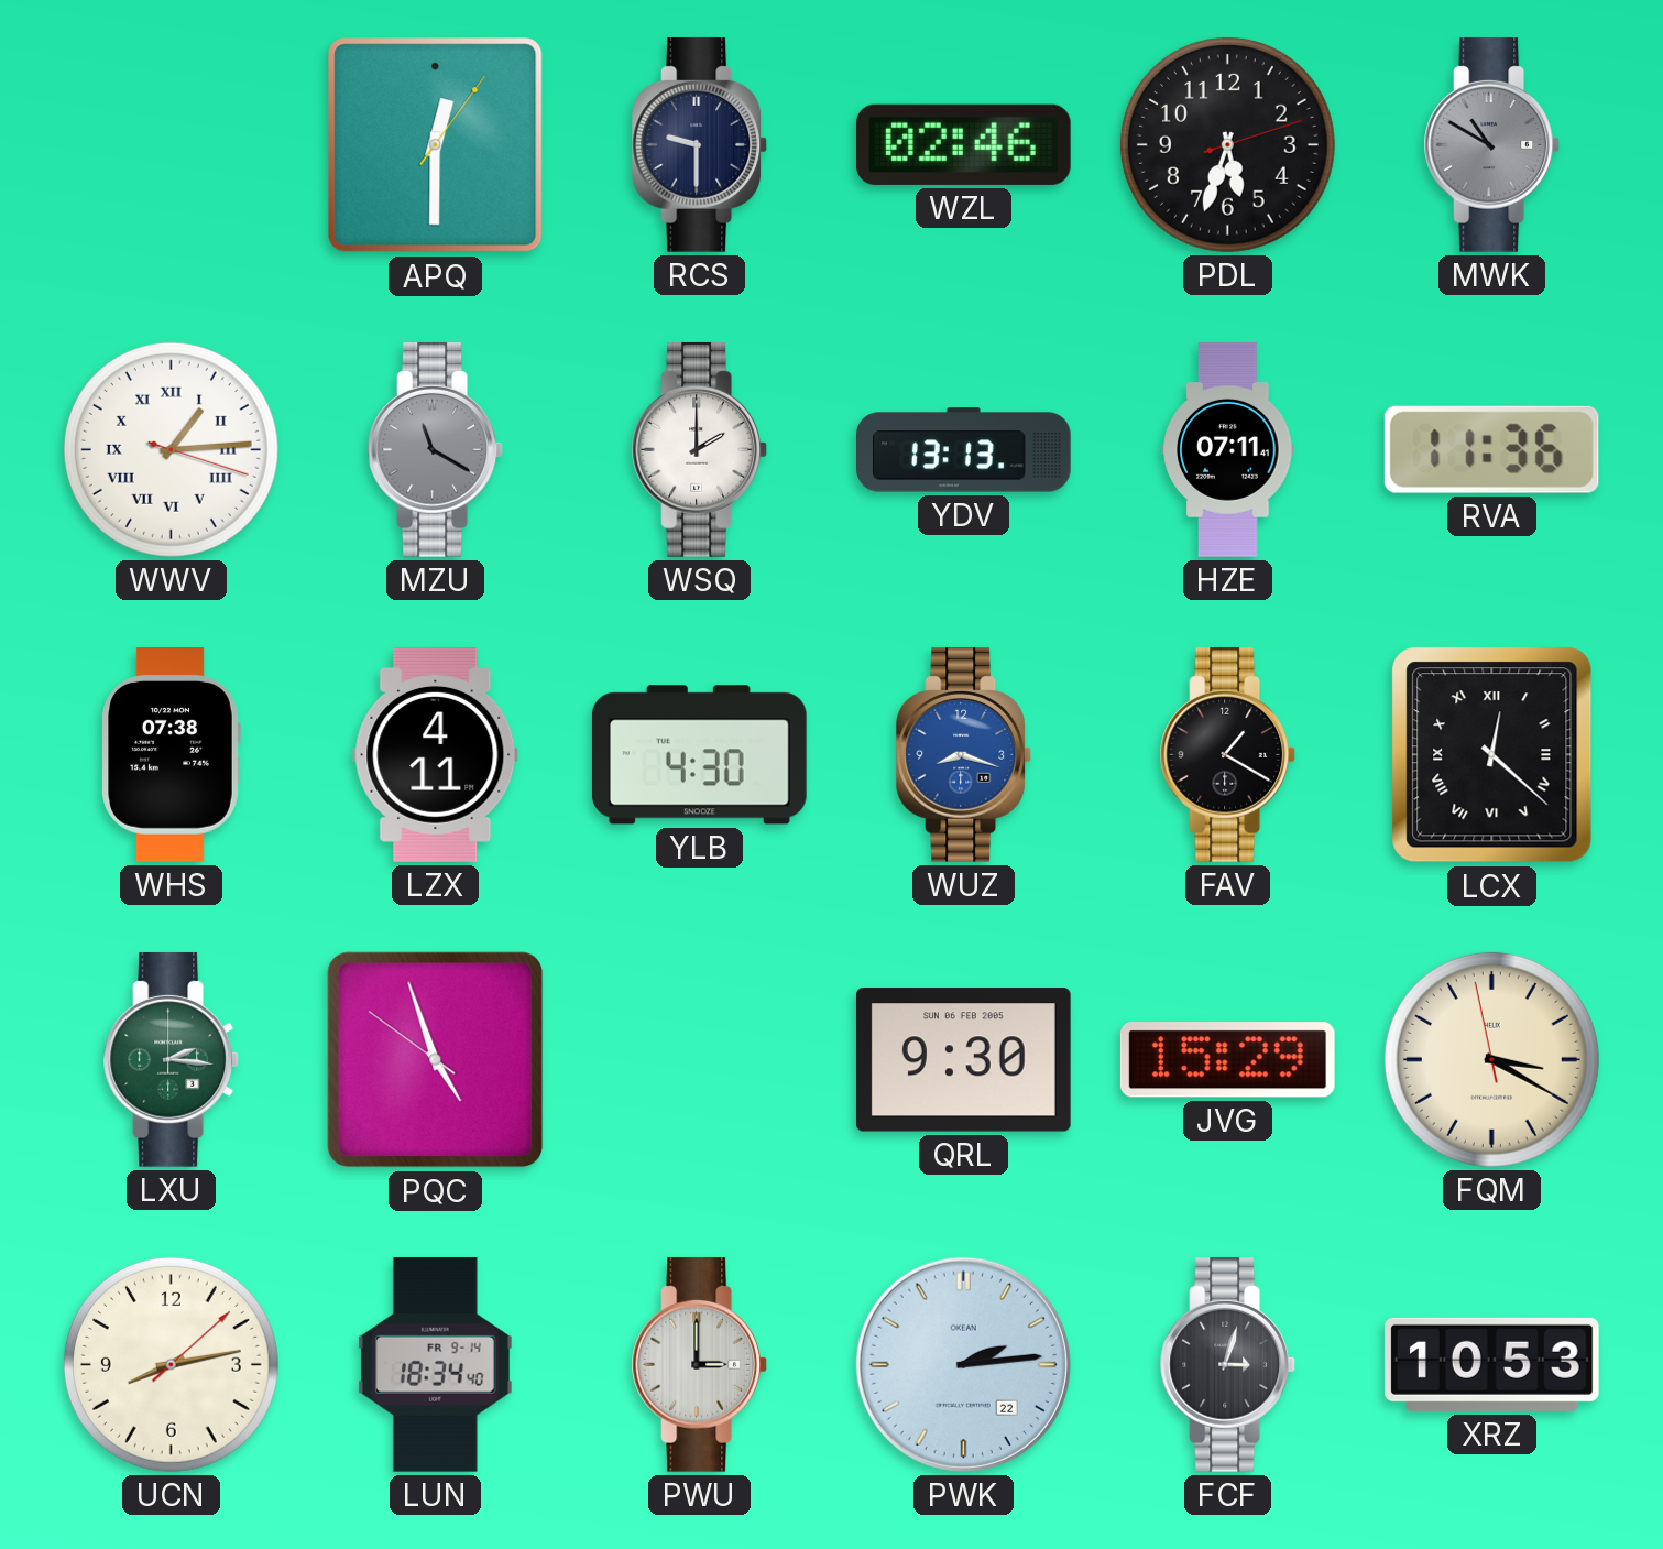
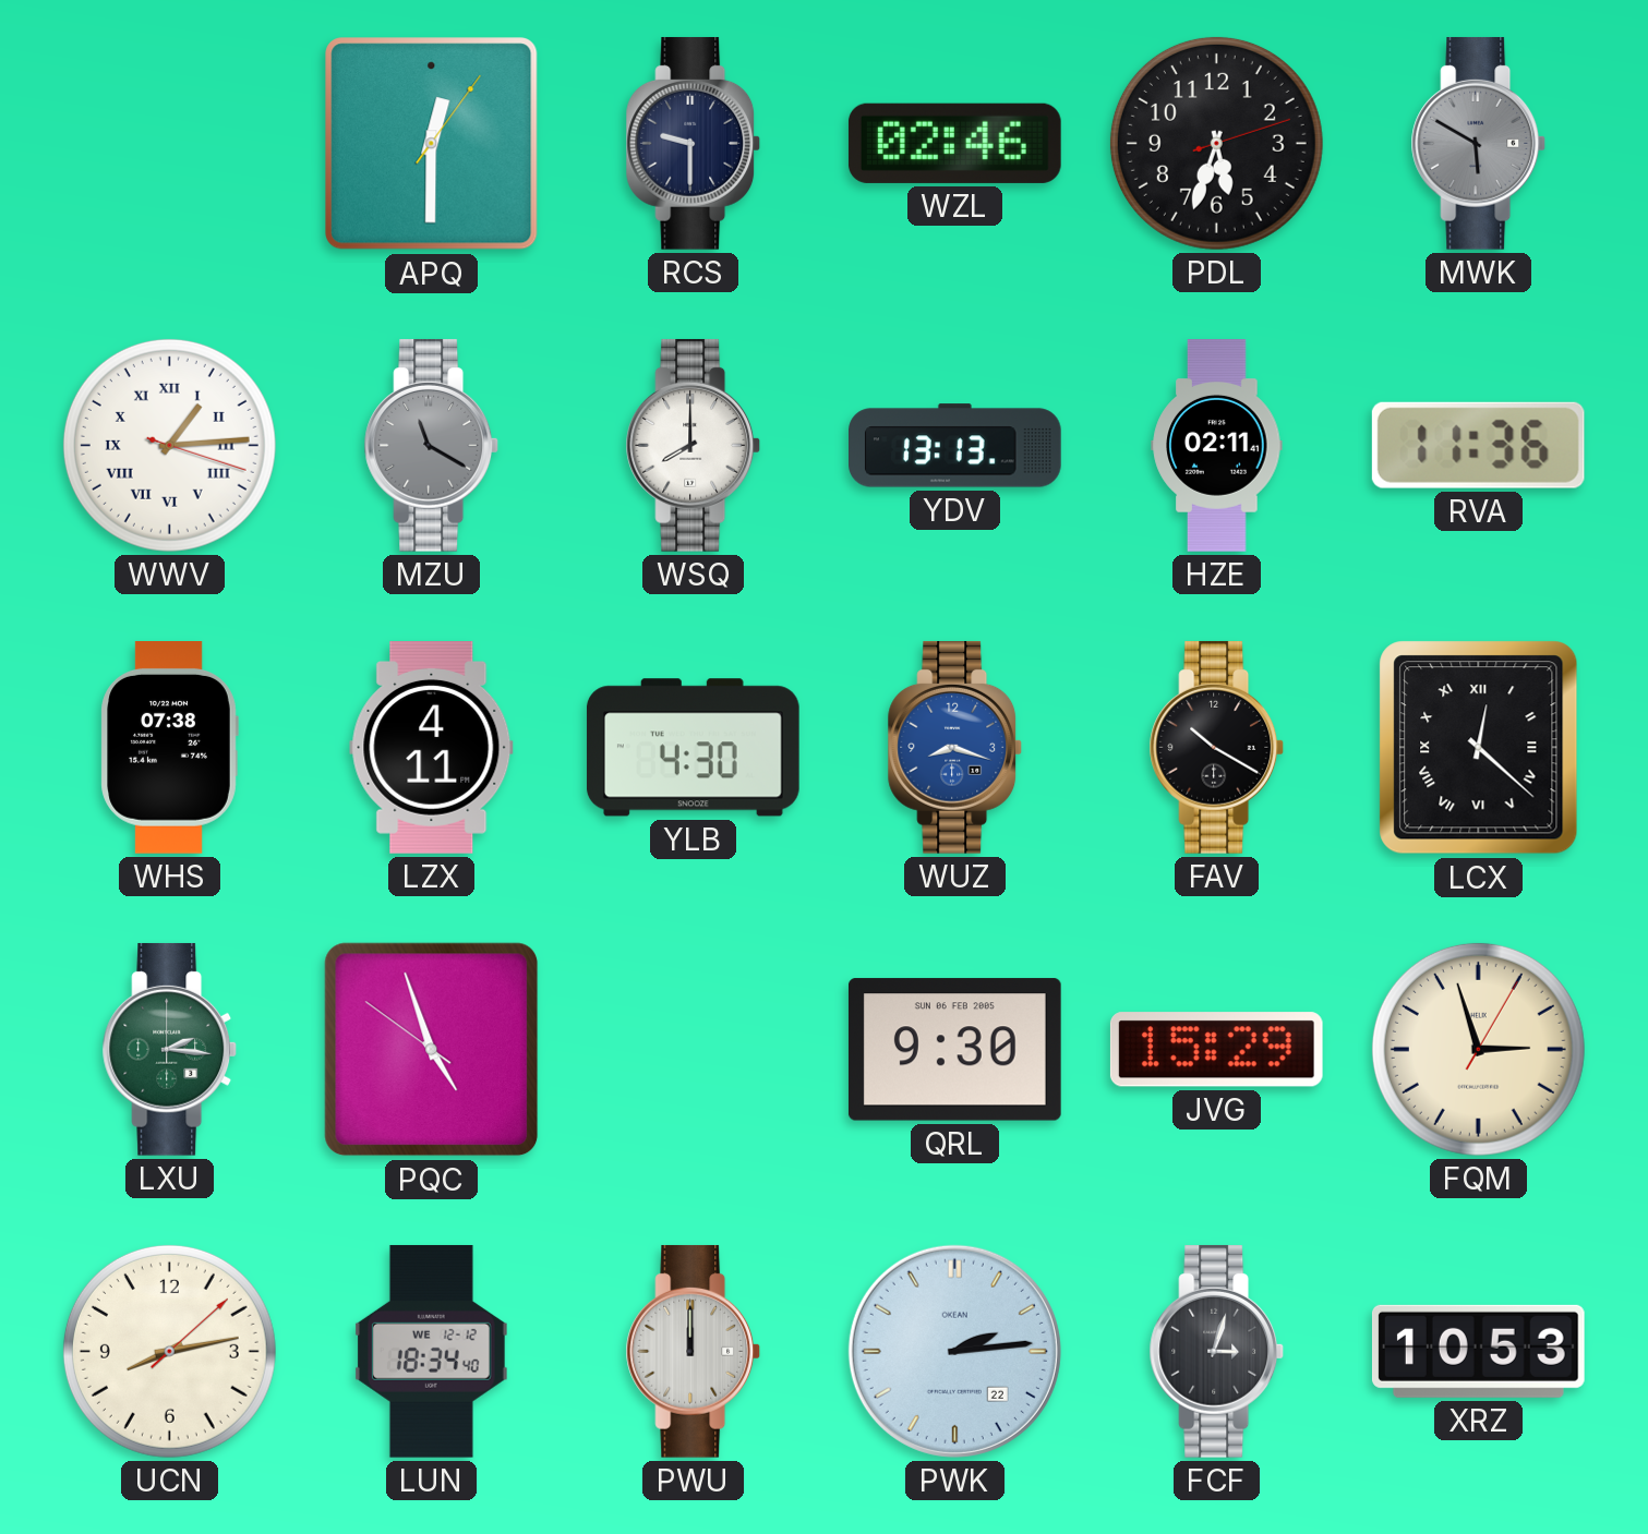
MWK: 10:50 -> 5:50 (1479, 143)
WSQ: 2:00 -> 8:00 (694, 445)
HZE: 07:11 -> 02:11 (1217, 446)
FAV: 1:20 -> 10:20 (1217, 747)
FQM: 3:19 -> 2:57 (1478, 1049)
LUN date: FR 9-14 -> WE 12-12 (431, 1351)
PWU: 3:00 -> 12:00 (694, 1351)
